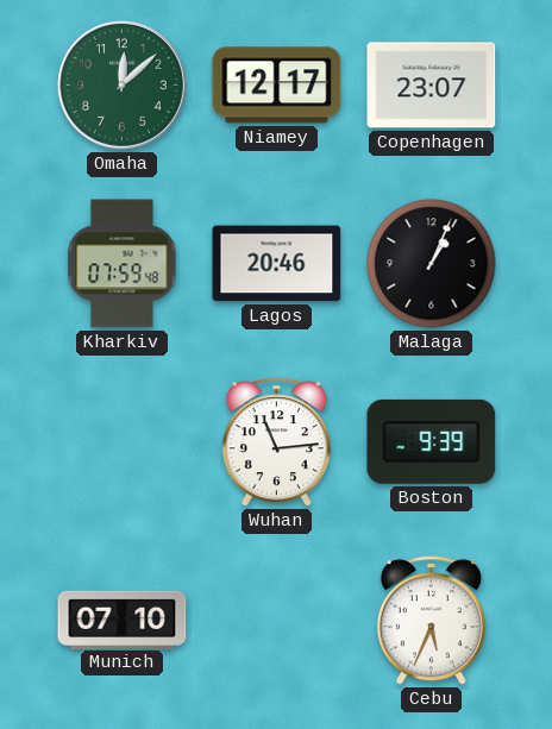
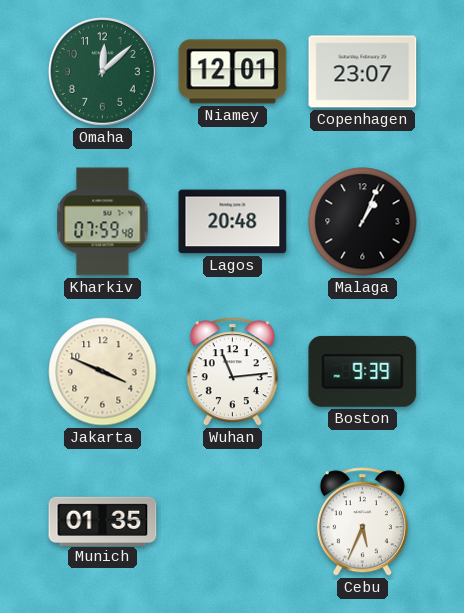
Niamey: 12:17 -> 12:01 (233, 72)
Lagos: 20:46 -> 20:48 (233, 222)
Jakarta: none -> 3:49 (103, 372)
Munich: 07:10 -> 01:35 (103, 521)
